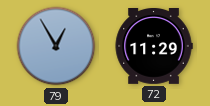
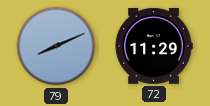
79: 12:55 -> 8:11 (56, 46)
